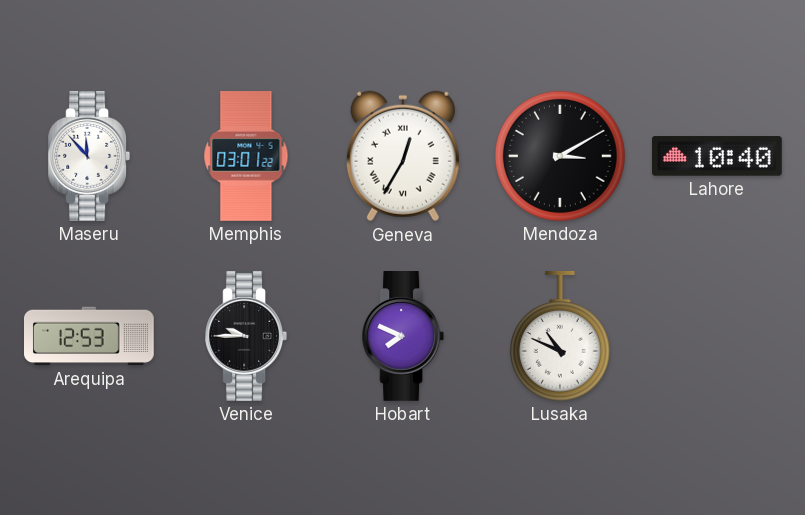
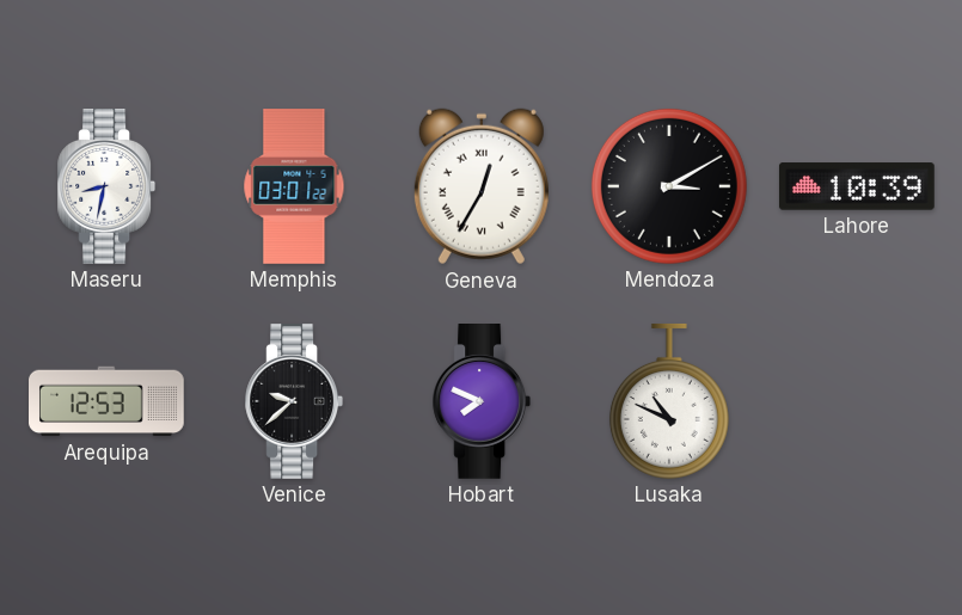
Maseru: 11:53 -> 8:32 (106, 187)
Lahore: 10:40 -> 10:39 (857, 186)
Venice: 9:45 -> 9:38 (294, 402)
